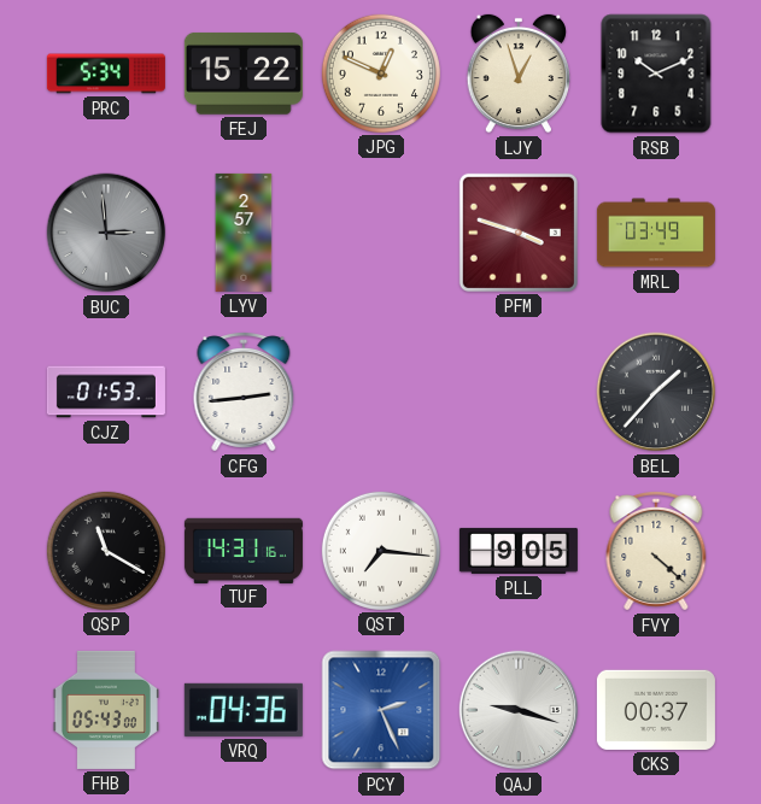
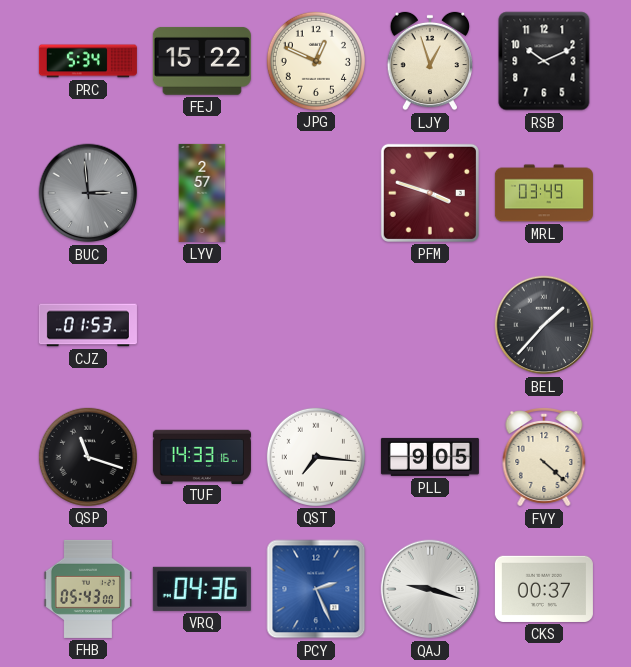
CFG: 2:44 -> none (244, 393)
QSP: 11:20 -> 11:18 (88, 457)
TUF: 14:31 -> 14:33 (202, 456)
